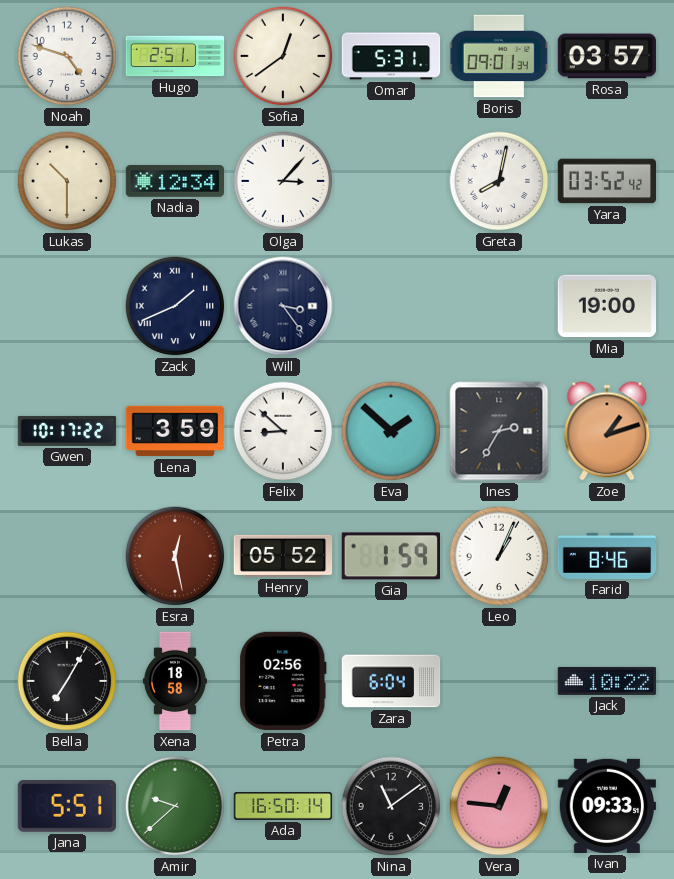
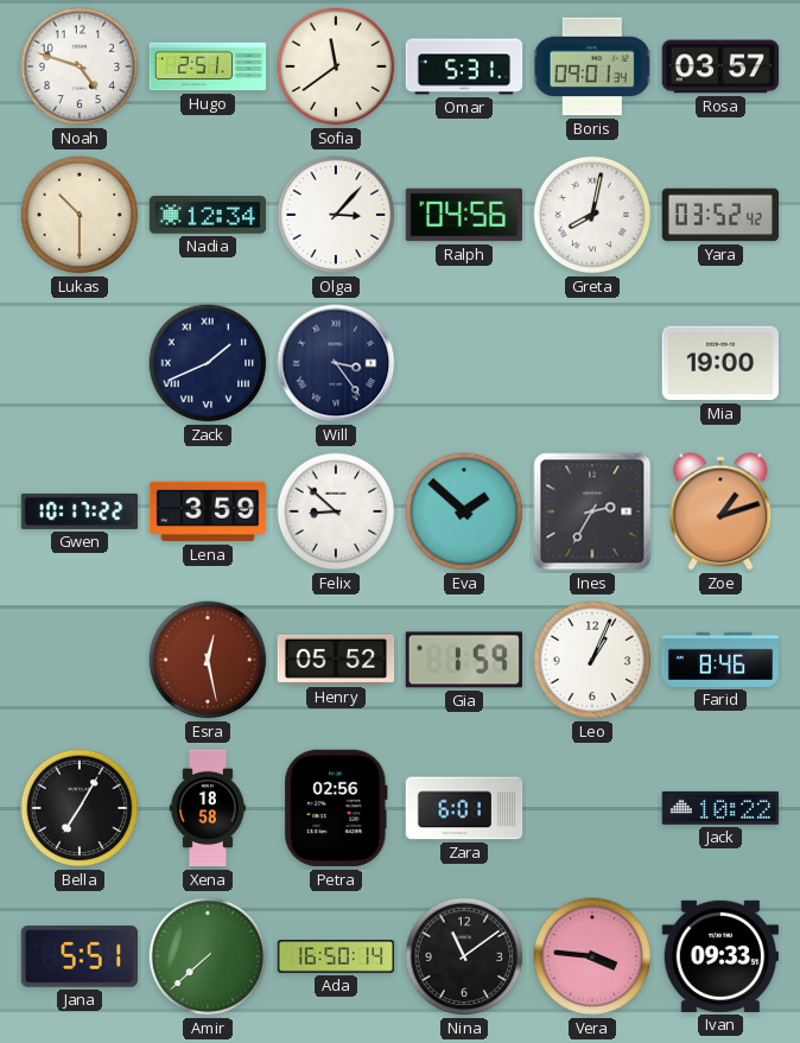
Sofia: 12:39 -> 11:39 (336, 66)
Ralph: none -> 04:56 (464, 215)
Zara: 6:04 -> 6:01 (464, 808)
Amir: 9:38 -> 7:38 (208, 956)
Vera: 12:46 -> 3:46 (592, 956)
